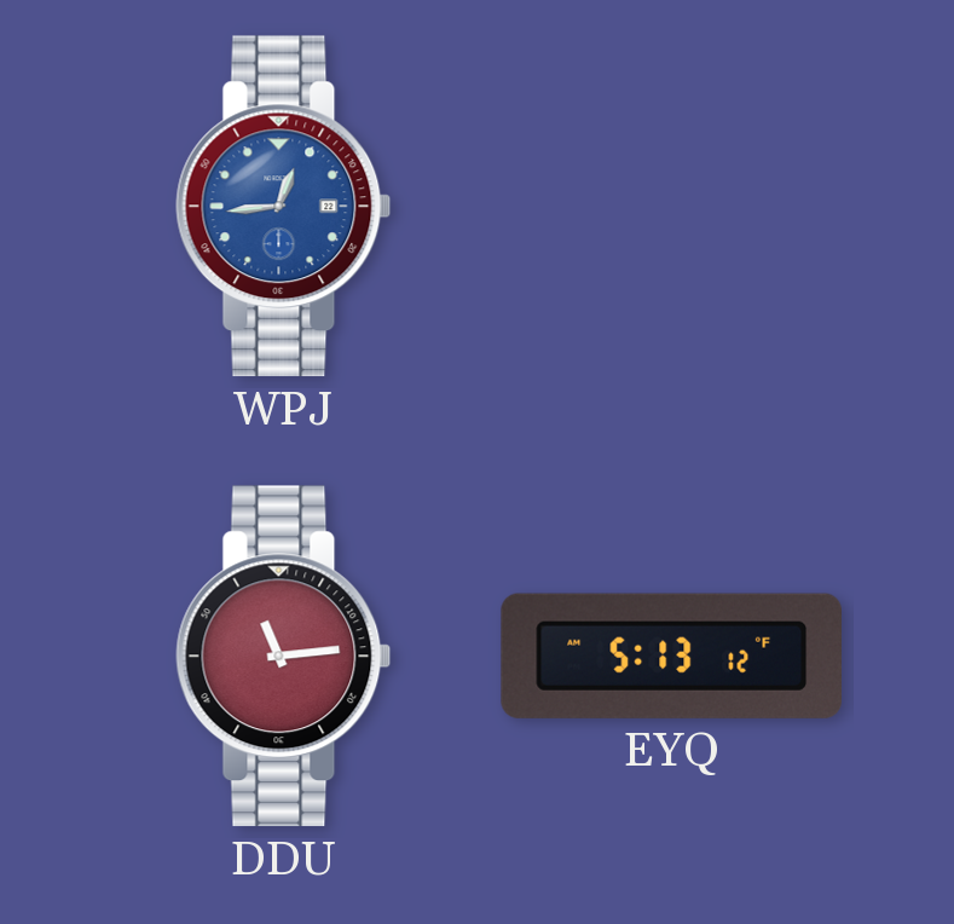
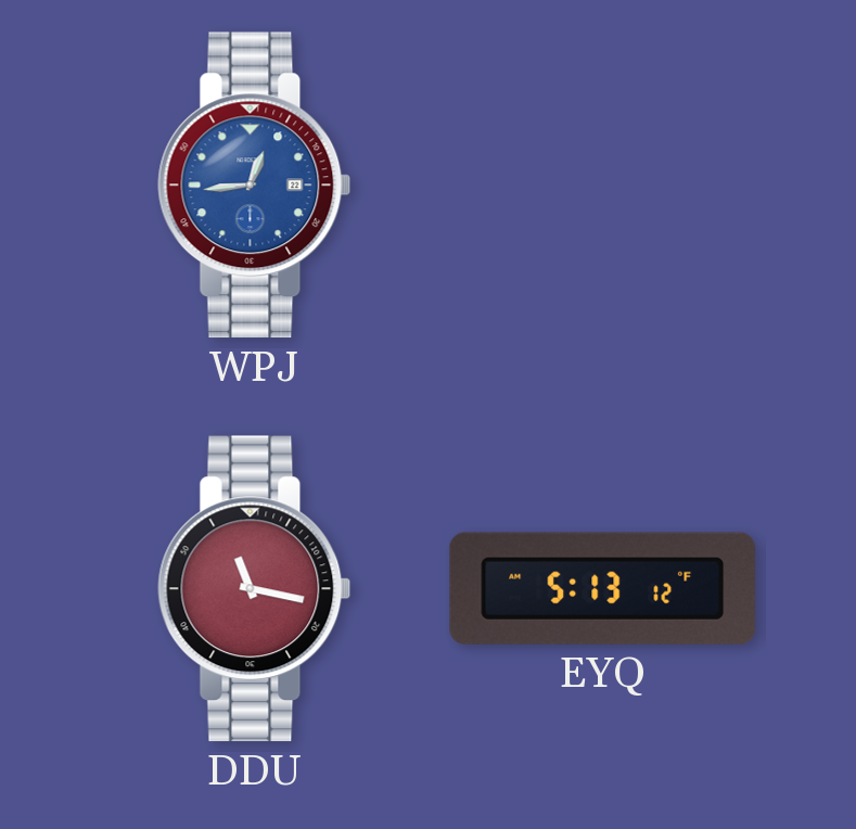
DDU: 11:14 -> 11:17 (255, 589)
